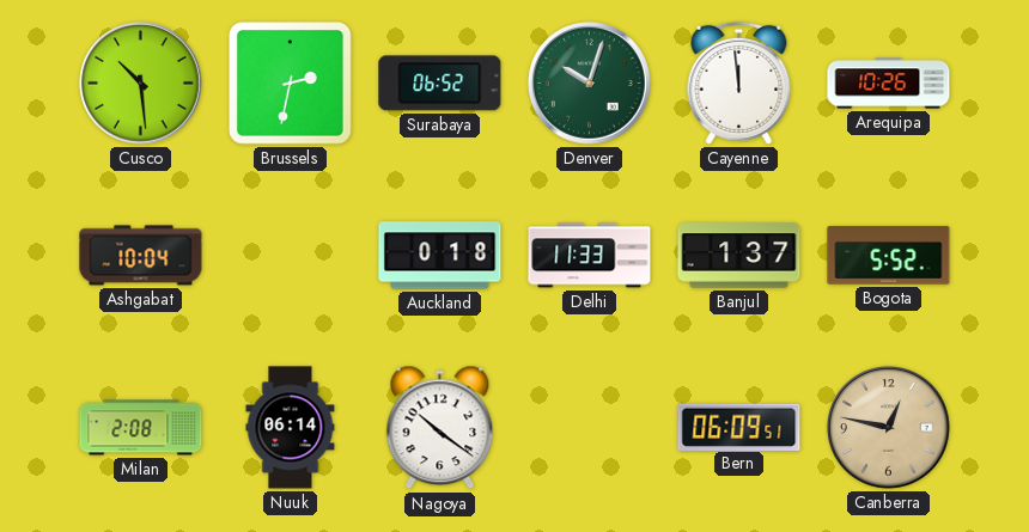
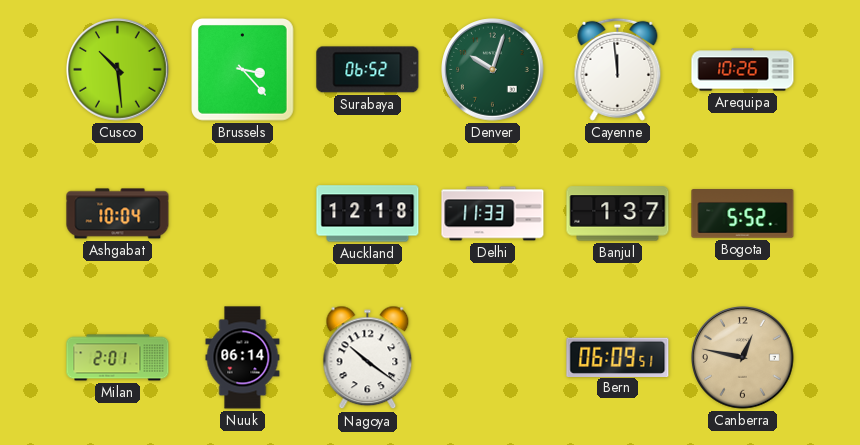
Brussels: 2:32 -> 3:23 (243, 70)
Auckland: 0:18 -> 12:18 (368, 214)
Milan: 2:08 -> 2:01 (118, 358)
